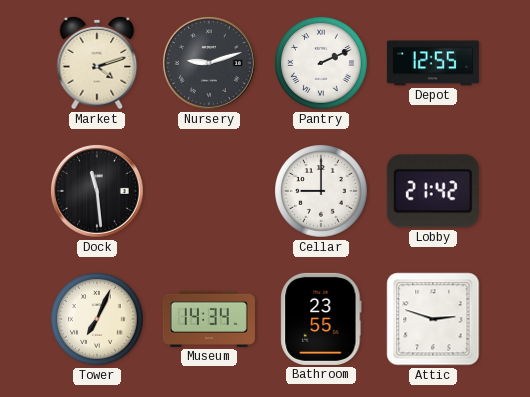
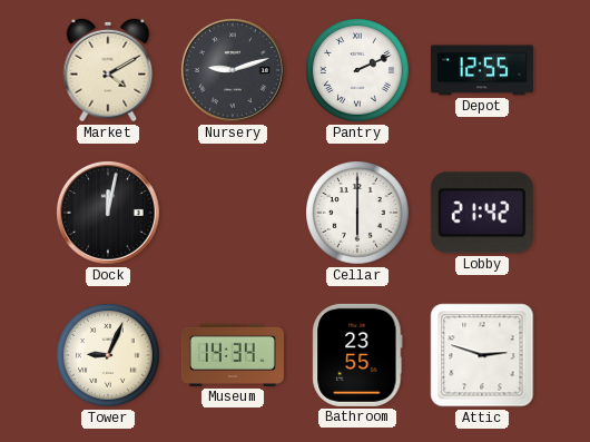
Market: 4:12 -> 4:10 (108, 70)
Dock: 11:29 -> 12:02 (109, 214)
Cellar: 9:00 -> 6:00 (357, 213)
Tower: 7:04 -> 9:04 (108, 355)
